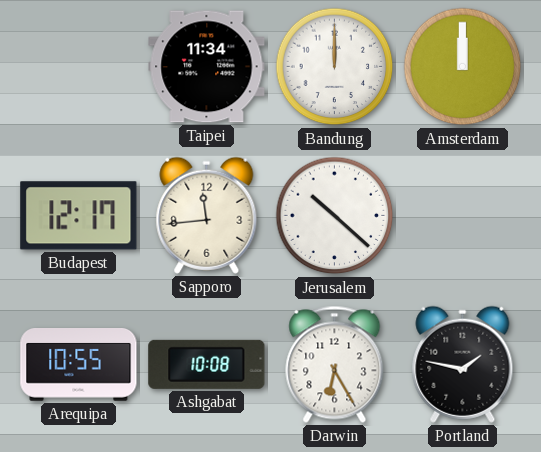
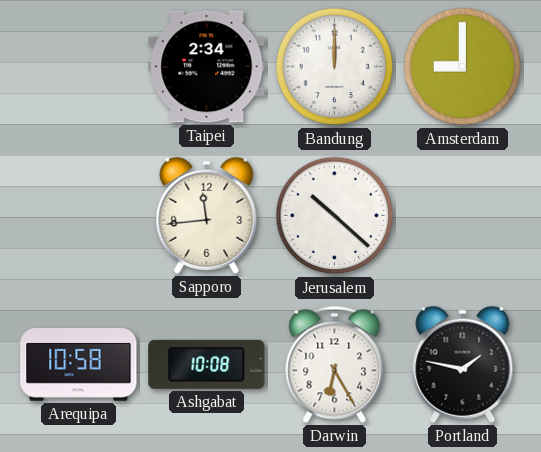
Taipei: 11:34 -> 2:34 (207, 67)
Amsterdam: 12:00 -> 9:00 (463, 67)
Budapest: 12:17 -> none (79, 216)
Arequipa: 10:55 -> 10:58 (79, 365)
